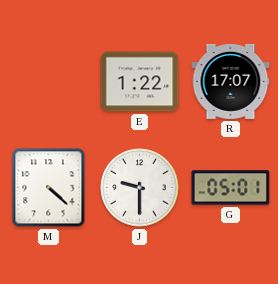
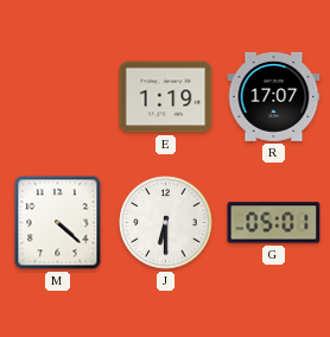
E: 1:22 -> 1:19 (166, 97)
J: 9:30 -> 6:30 (166, 223)
